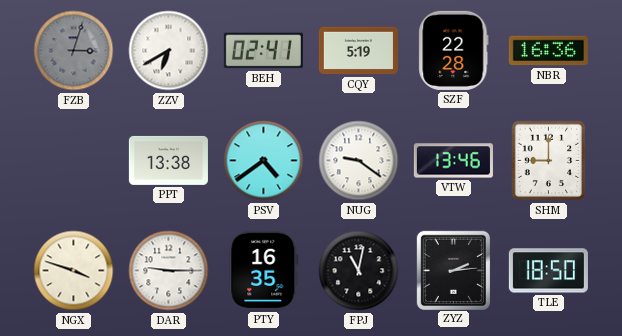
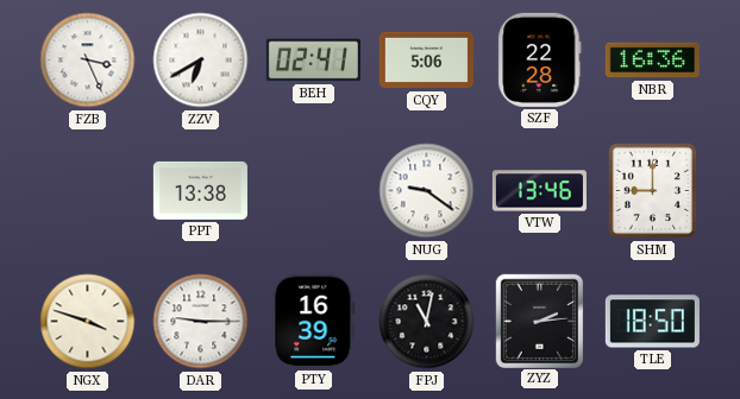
FZB: 3:03 -> 3:26 (88, 61)
FZB dial: grey -> white (88, 61)
CQY: 5:19 -> 5:06 (426, 61)
PSV: 4:39 -> none (264, 161)
PTY: 16:35 -> 16:39 (314, 321)
